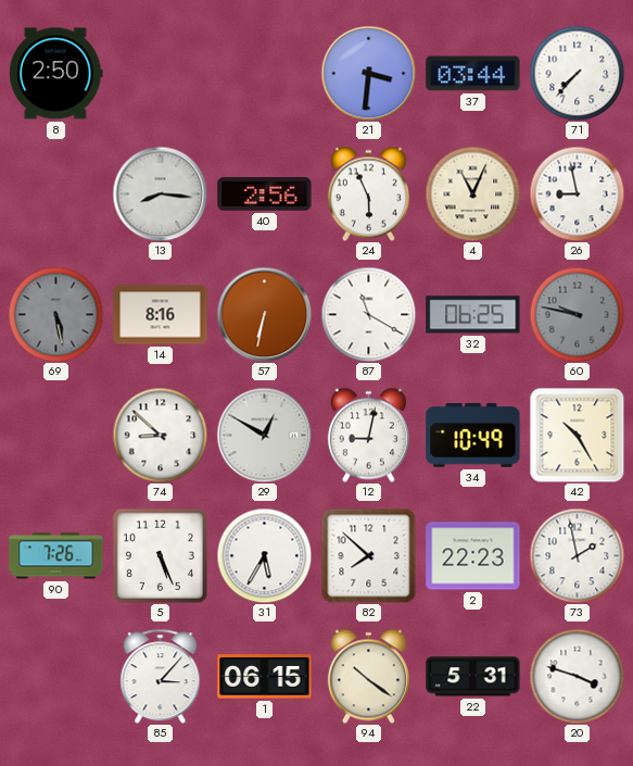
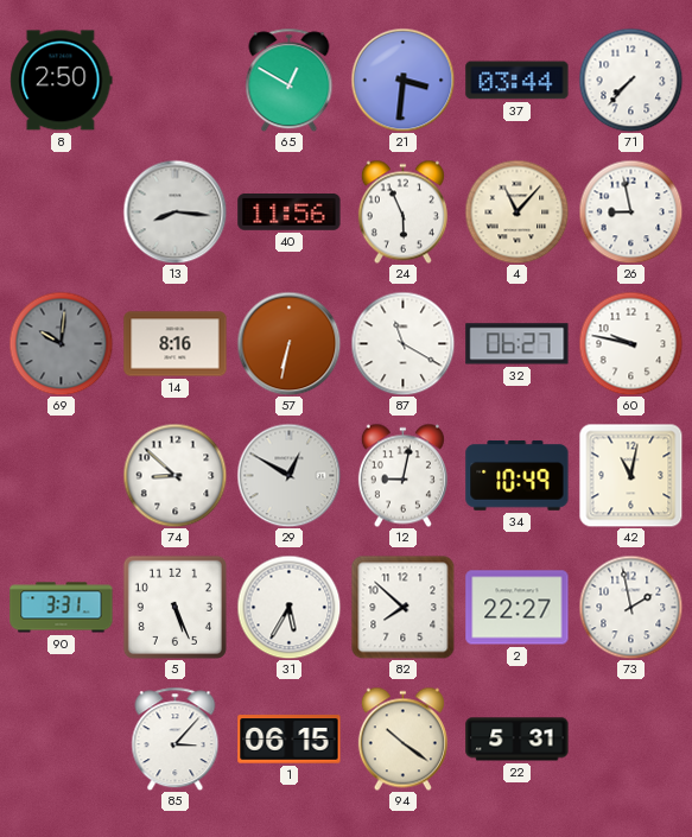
65: none -> 12:50 (290, 80)
40: 2:56 -> 11:56 (290, 213)
4: 11:04 -> 11:07 (516, 211)
69: 5:28 -> 10:01 (61, 343)
32: 06:25 -> 06:27 (518, 344)
60 dial: grey -> white (630, 343)
42: 10:25 -> 11:02 (630, 475)
90: 7:26 -> 3:31 (62, 608)
2: 22:23 -> 22:27 (518, 608)
20: 3:48 -> none (577, 676)
